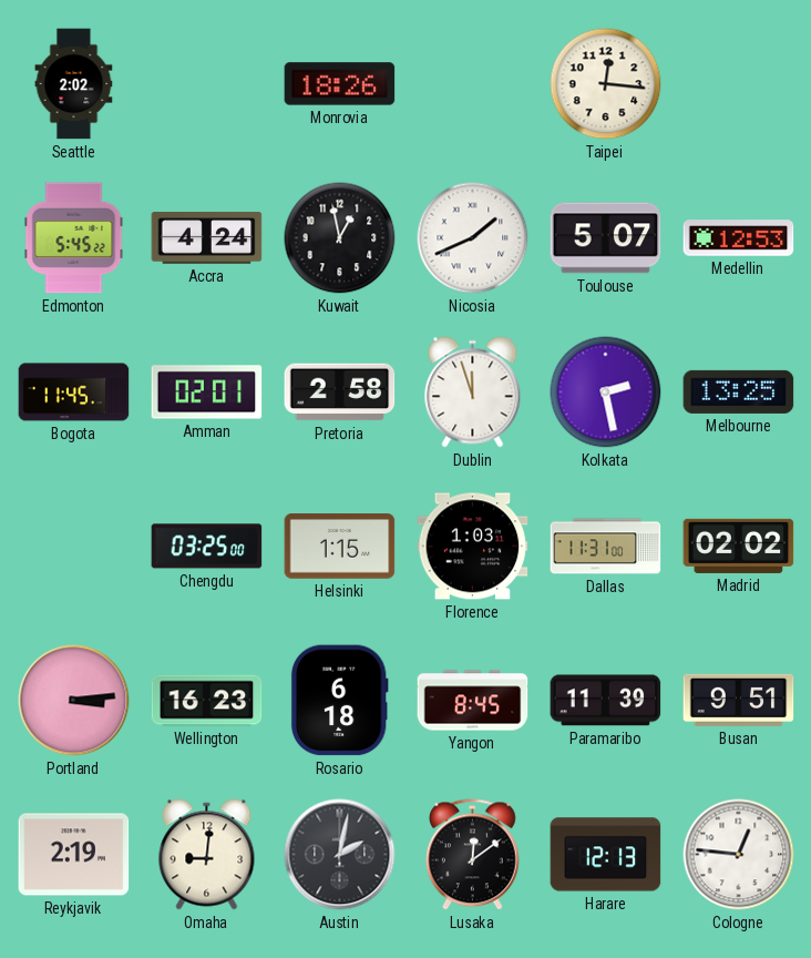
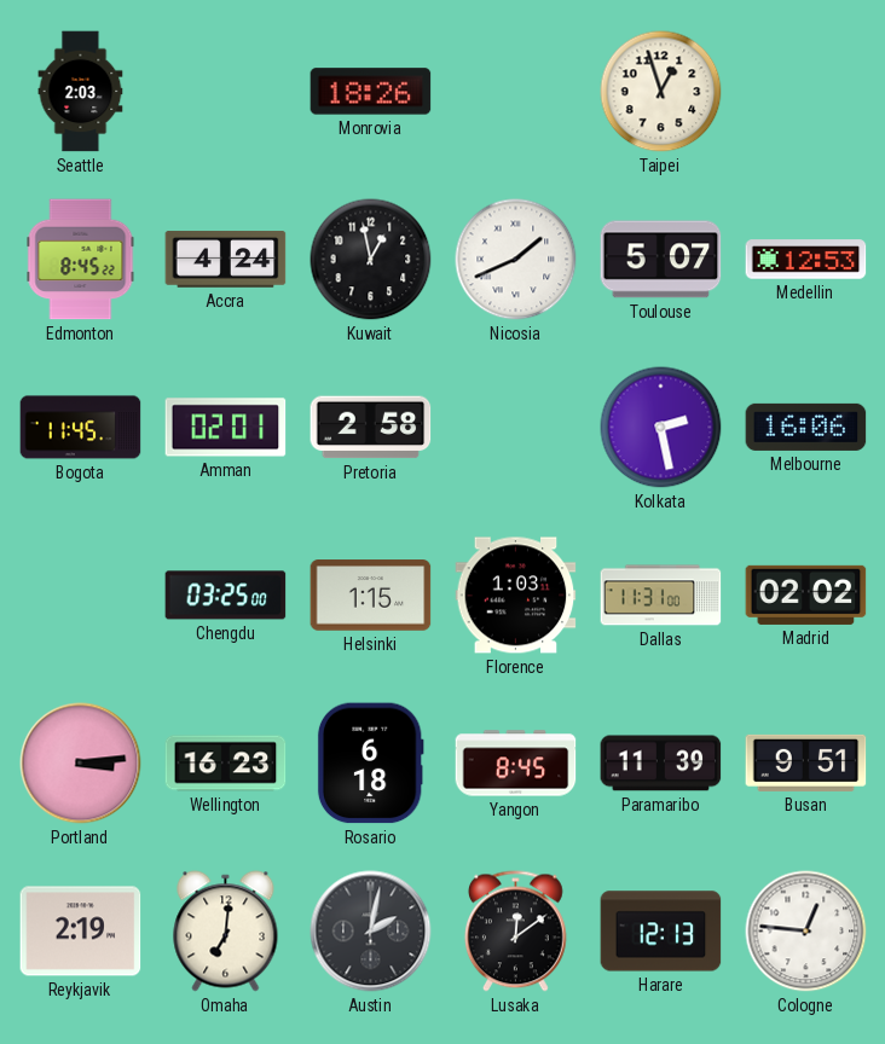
Seattle: 2:02 -> 2:03 (81, 92)
Taipei: 12:16 -> 12:57 (661, 92)
Edmonton: 5:45 -> 8:45 (81, 260)
Dublin: 11:57 -> none (473, 393)
Melbourne: 13:25 -> 16:06 (806, 427)
Omaha: 9:01 -> 7:01 (226, 932)
